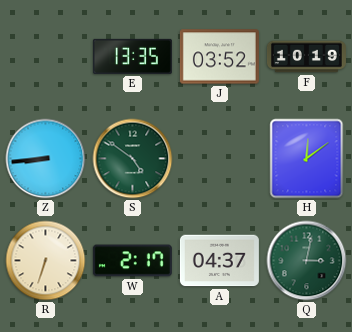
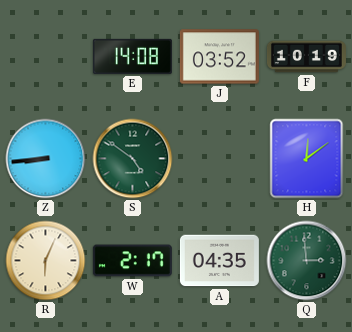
E: 13:35 -> 14:08 (132, 56)
R: 6:33 -> 6:04 (46, 261)
A: 04:37 -> 04:35 (219, 261)
Q: 3:02 -> 2:59 (307, 261)
